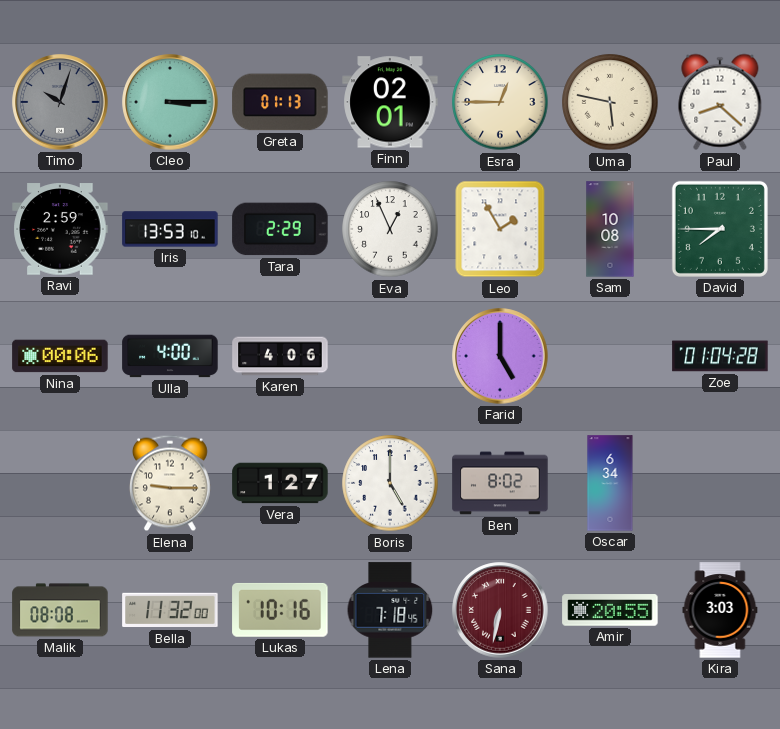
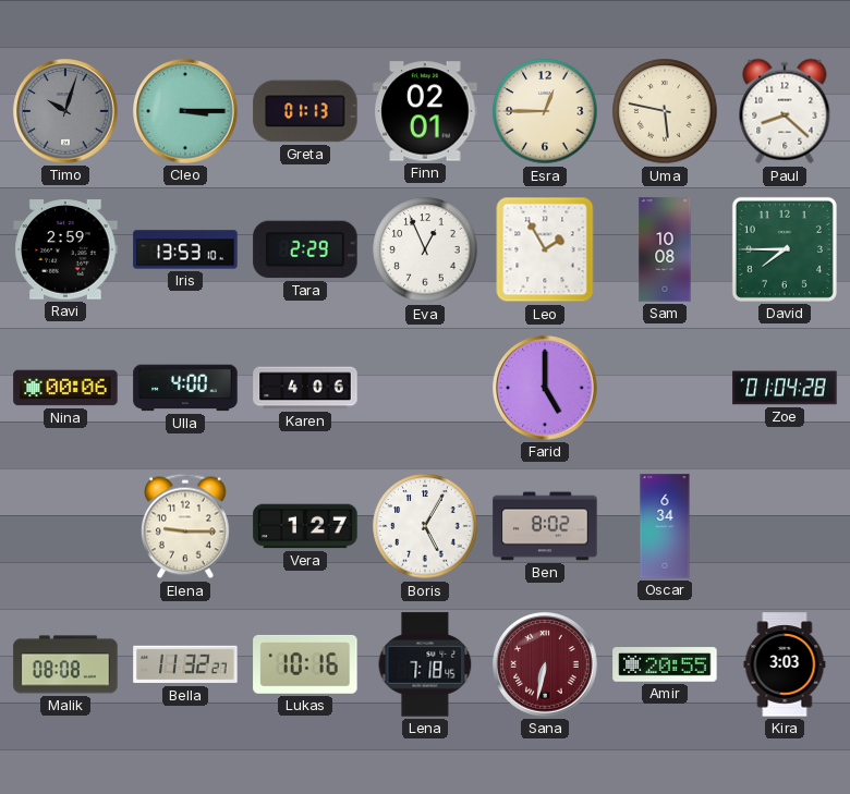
Boris: 5:00 -> 5:05 (425, 526)
Bella: 11:32:00 -> 11:32:27 (185, 664)
